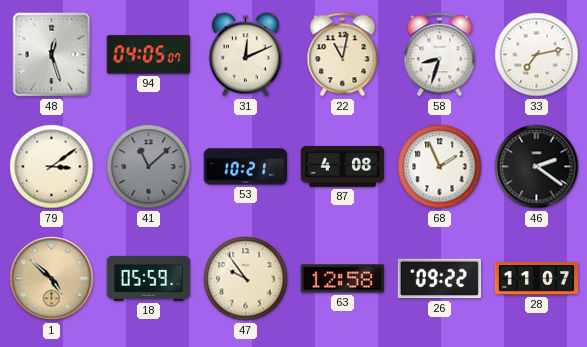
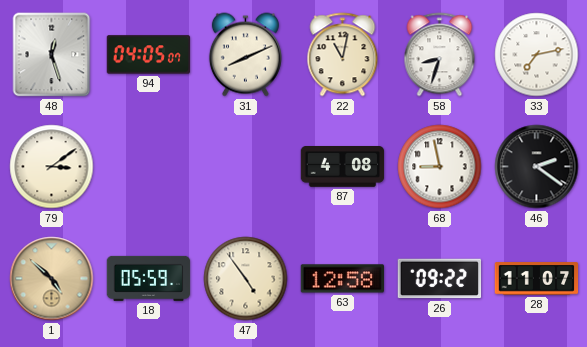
31: 12:11 -> 8:11 (245, 55)
41: 11:08 -> none (149, 167)
53: 10:21 -> none (246, 167)
68: 1:56 -> 8:58 (440, 167)
47: 9:54 -> 4:54 (246, 279)
